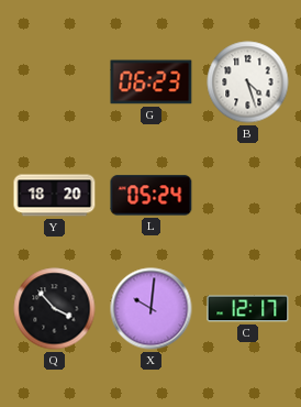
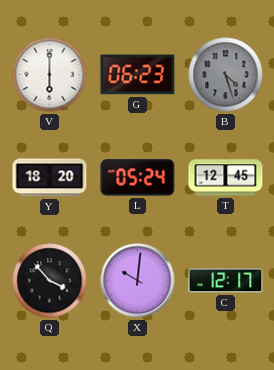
V: none -> 6:00 (50, 75)
B dial: white -> grey (226, 75)
T: none -> 12:45 (226, 178)
